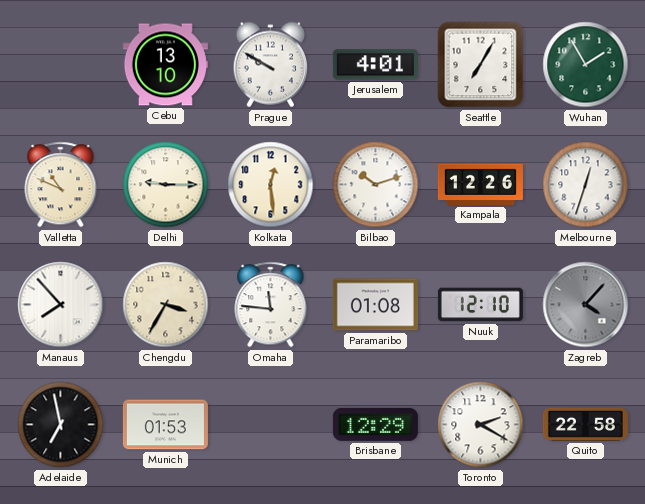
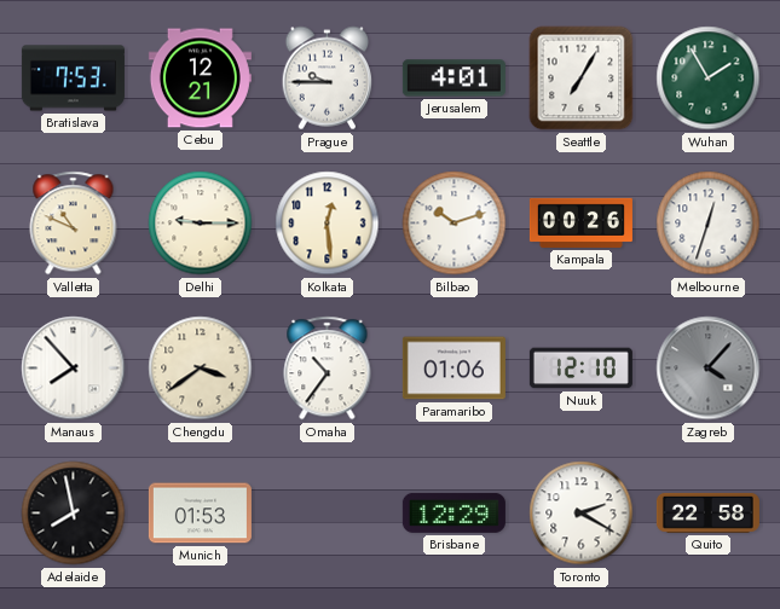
Bratislava: none -> 7:53 (73, 79)
Cebu: 13:10 -> 12:21 (200, 79)
Prague: 9:50 -> 9:45 (327, 79)
Kampala: 12:26 -> 00:26 (580, 222)
Chengdu: 3:35 -> 3:39 (201, 369)
Omaha: 11:46 -> 10:36 (328, 369)
Paramaribo: 01:08 -> 01:06 (453, 369)
Adelaide: 6:58 -> 7:58 (74, 514)
